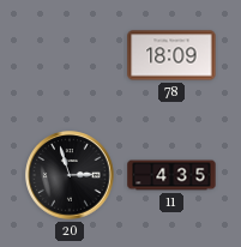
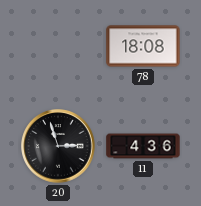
78: 18:09 -> 18:08 (143, 46)
11: 4:35 -> 4:36 (143, 146)
